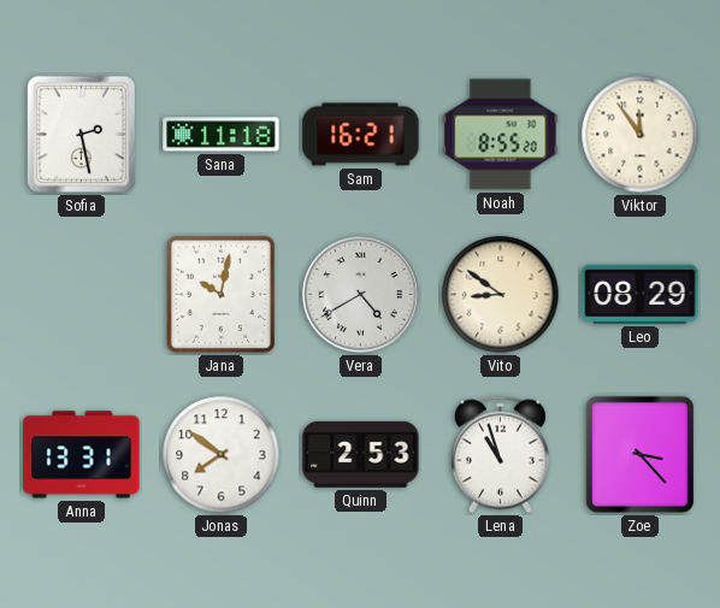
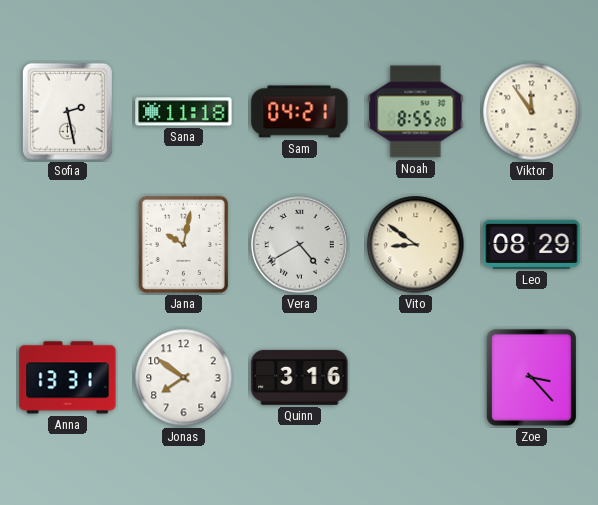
Sam: 16:21 -> 04:21 (300, 112)
Quinn: 2:53 -> 3:16 (300, 377)
Lena: 10:57 -> none (500, 455)
